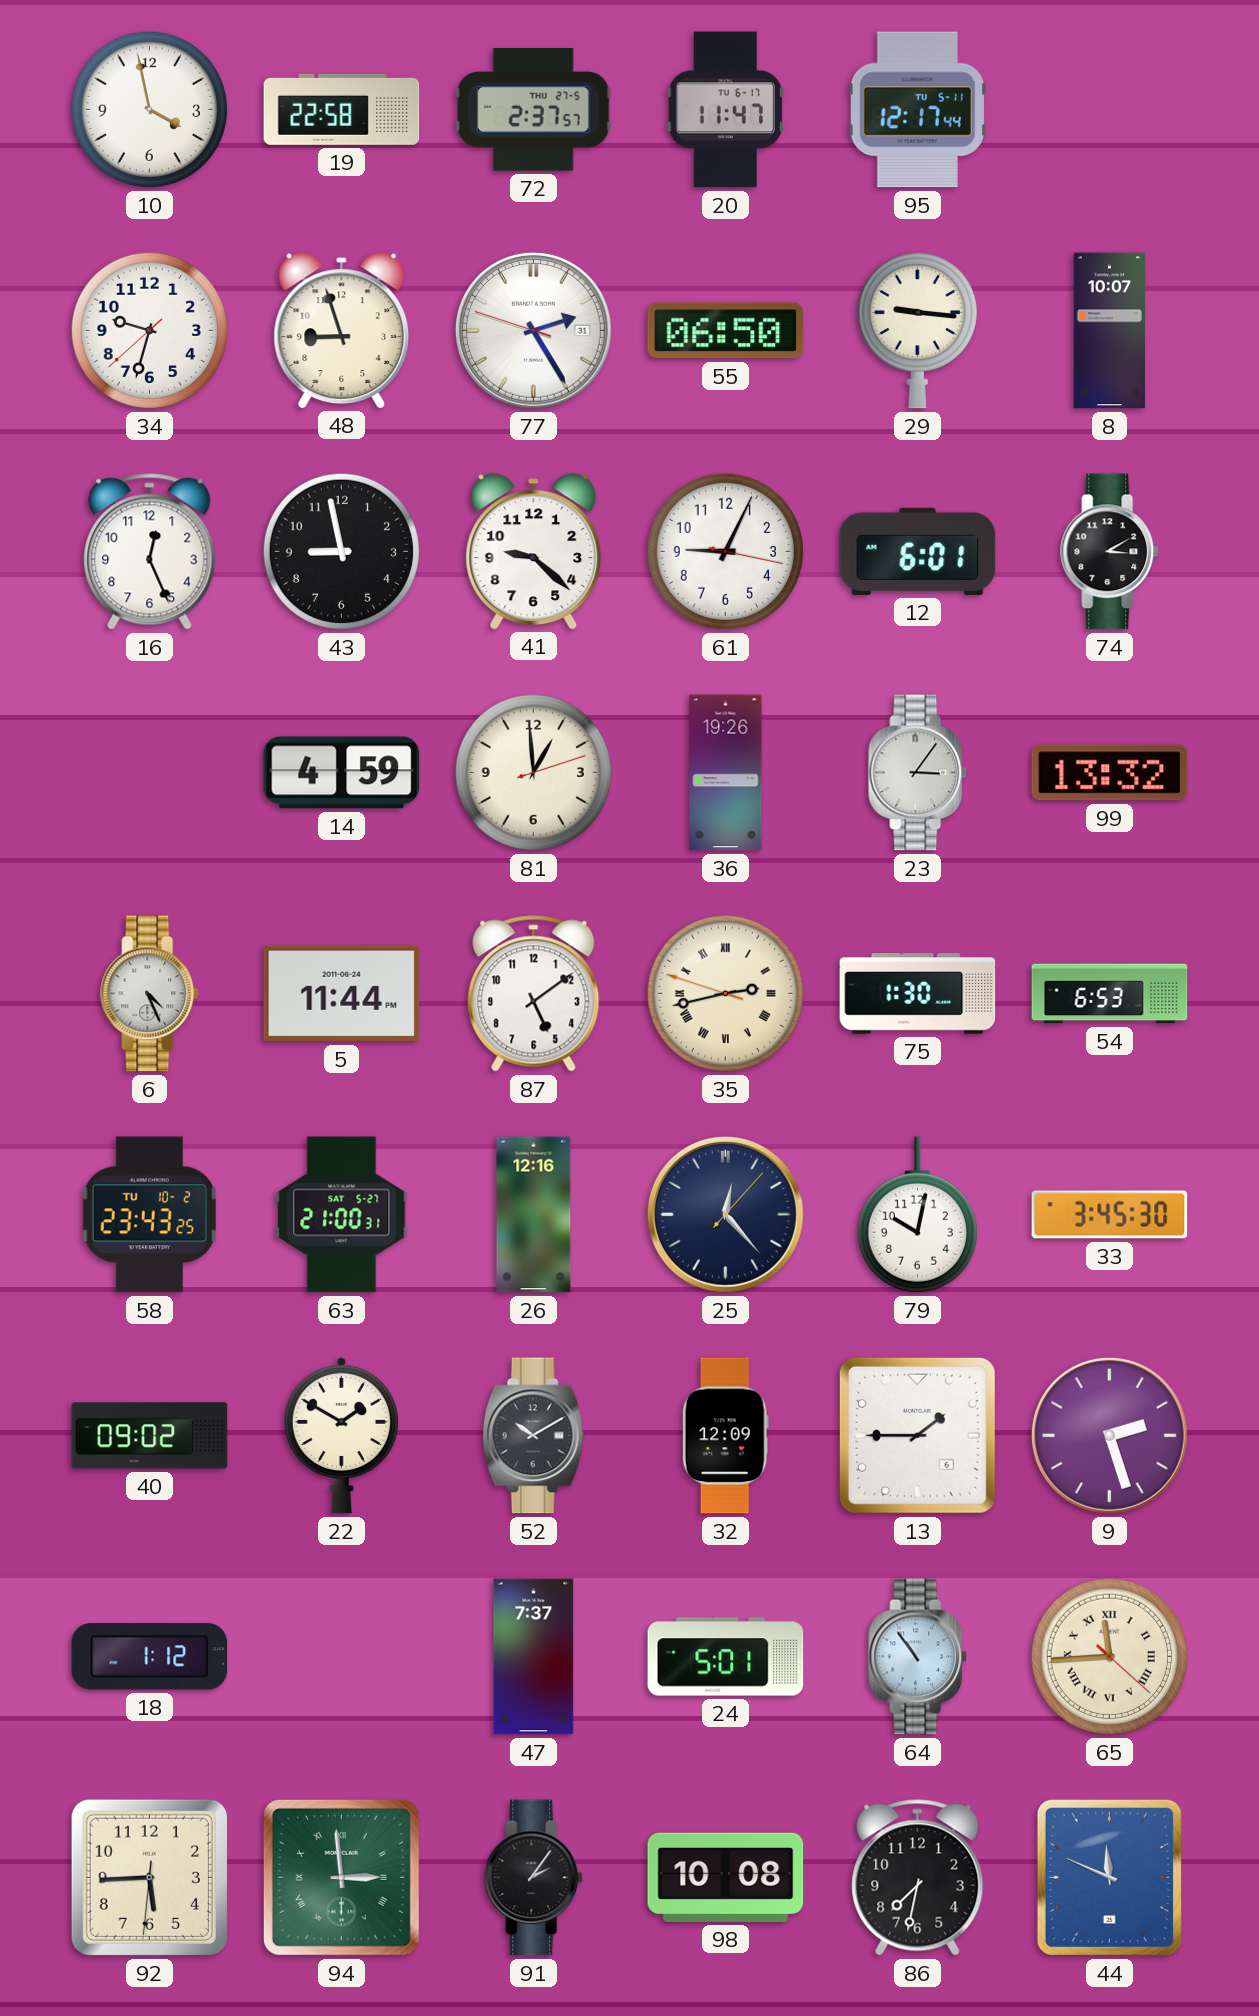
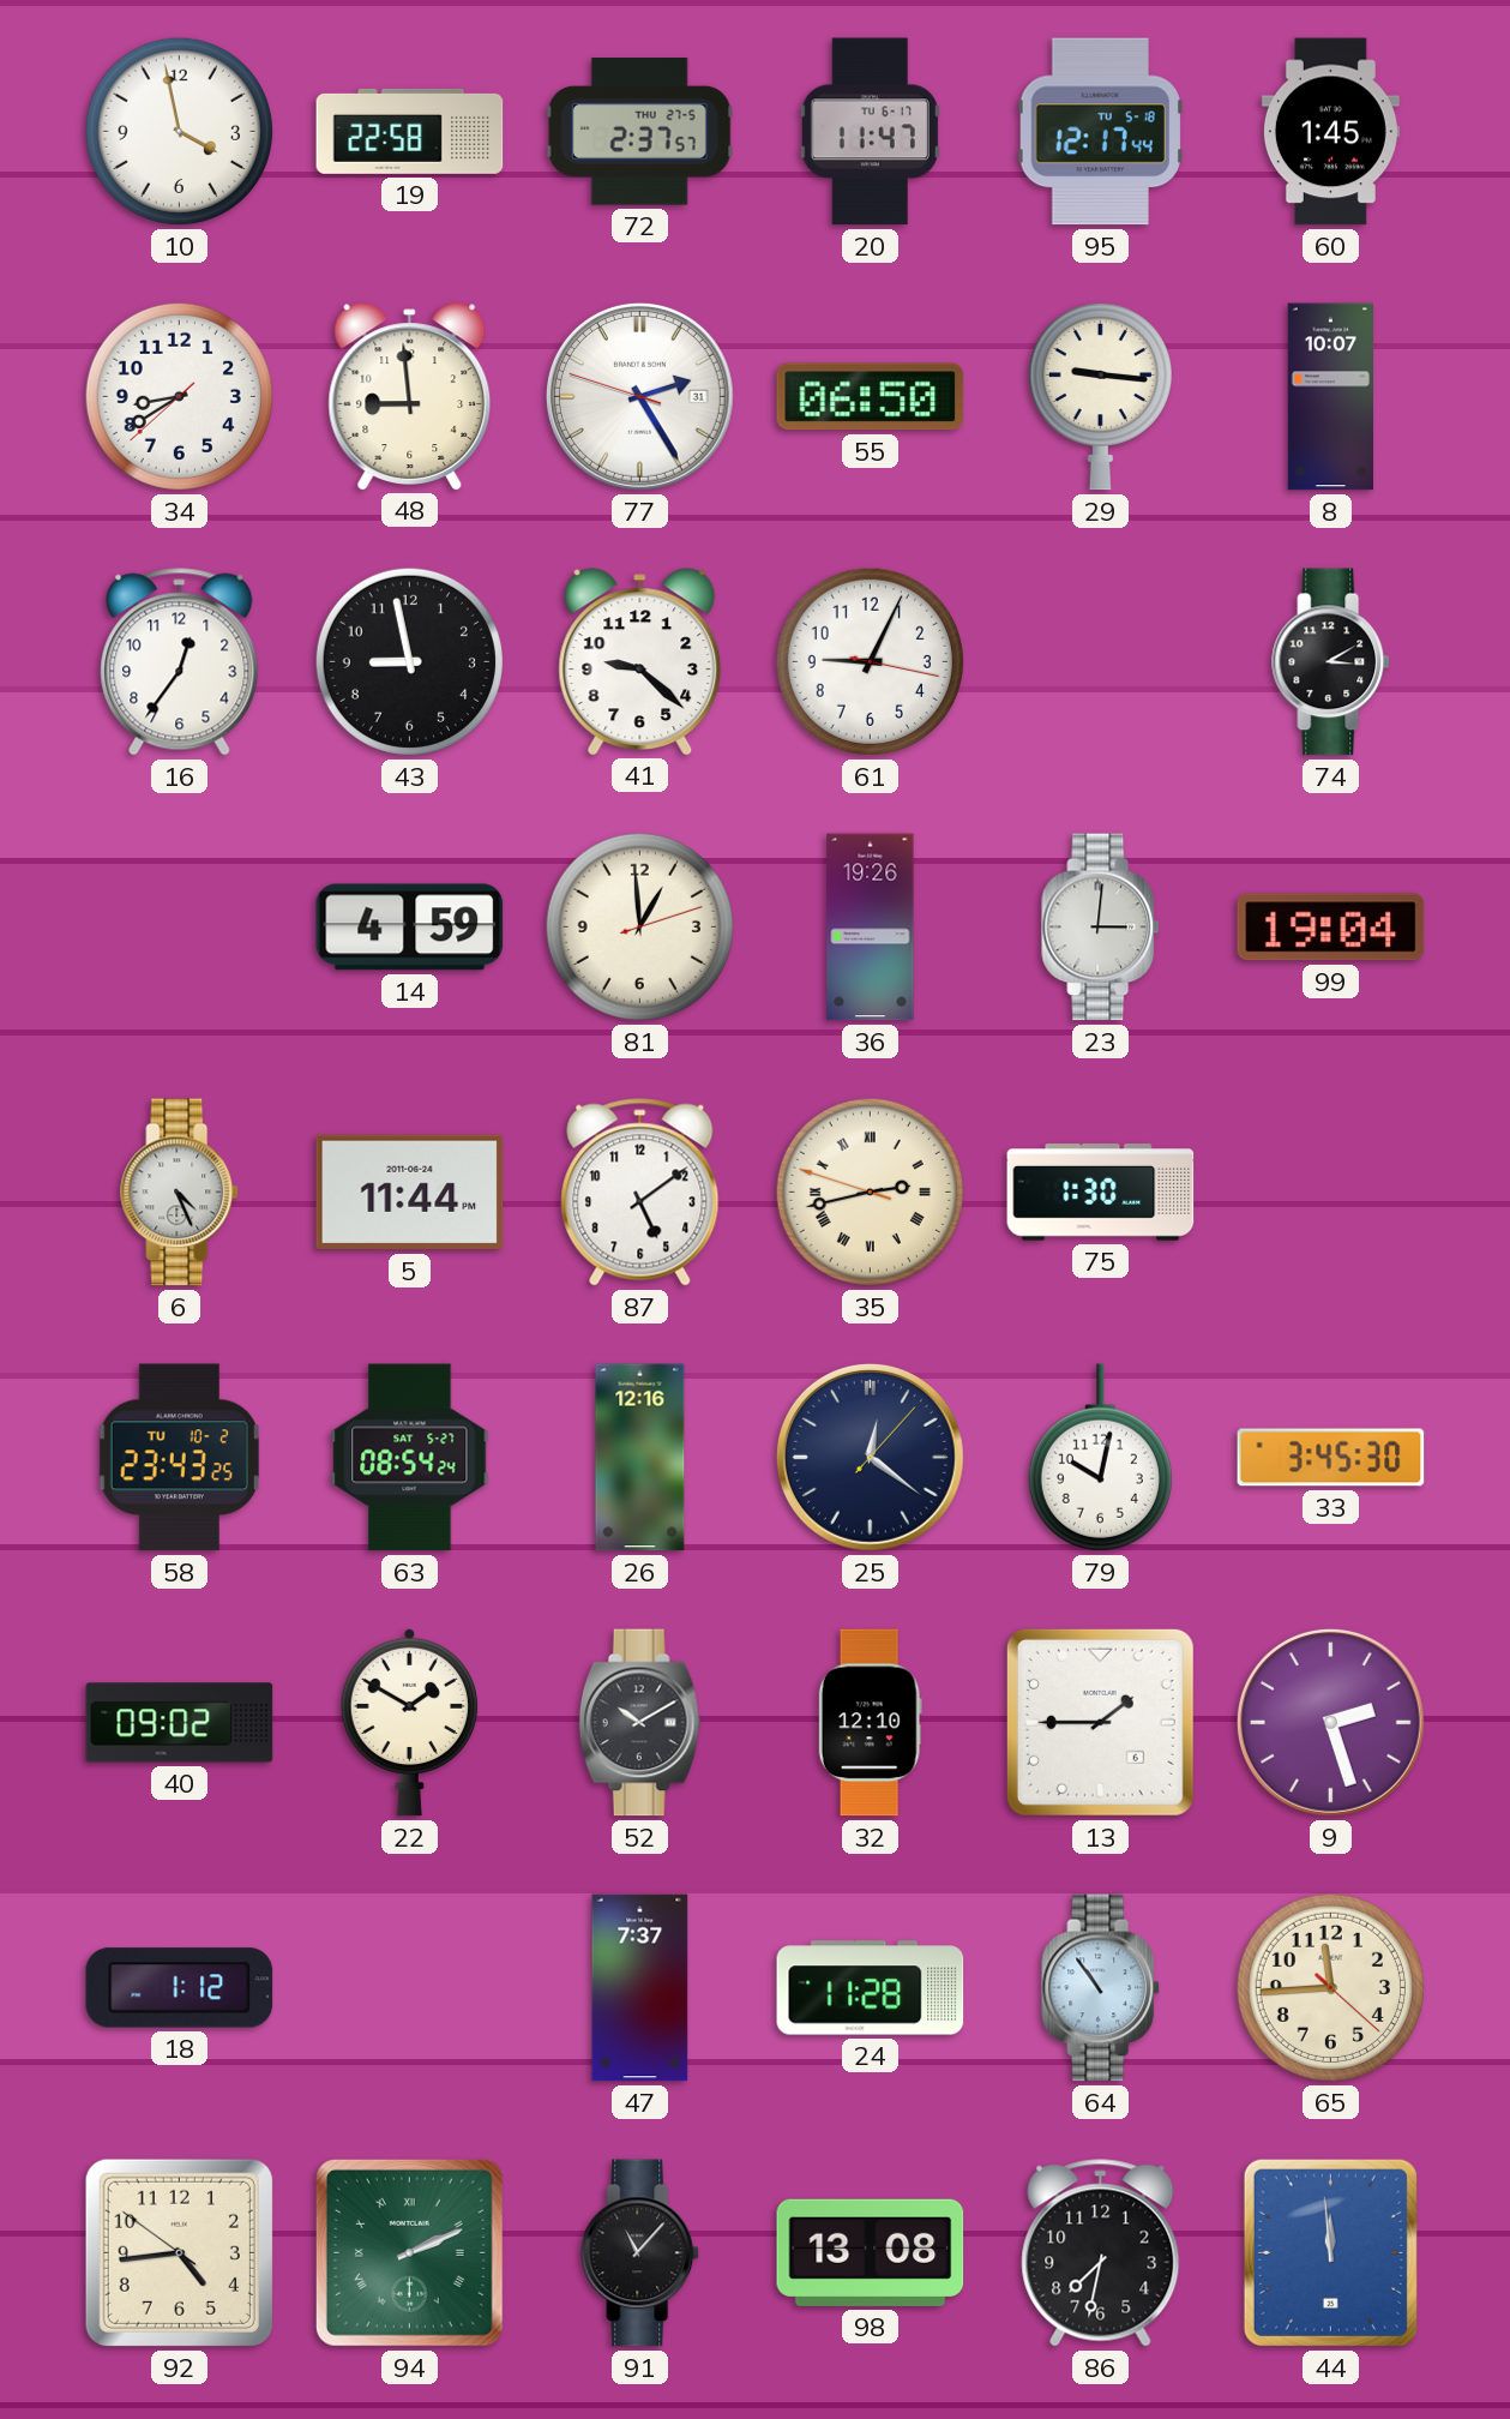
95 date: TU 5-11 -> TU 5-18 (1100, 132)
60: none -> 1:45 (1330, 132)
34: 9:32 -> 8:39 (179, 396)
48: 8:57 -> 8:59 (410, 396)
16: 12:26 -> 12:36 (180, 662)
12: 6:01 -> none (918, 551)
23: 3:06 -> 3:01 (1101, 928)
99: 13:32 -> 19:04 (1331, 928)
54: 6:53 -> none (1110, 994)
63: 21:00 -> 08:54 (410, 1458)
25: 12:23 -> 12:21 (870, 1457)
32: 12:09 -> 12:10 (870, 1723)
24: 5:01 -> 11:28 (871, 1988)
65 numerals: Roman -> Arabic (1330, 1987)
92: 5:44 -> 4:43 (179, 2252)
94: 2:59 -> 2:11 (409, 2252)
91: 2:06 -> 11:07 (640, 2253)
98: 10:08 -> 13:08 (871, 2252)
44: 11:49 -> 11:59 (1330, 2252)
